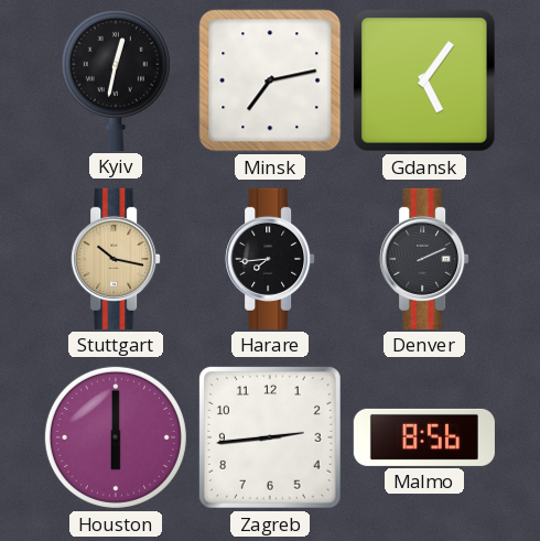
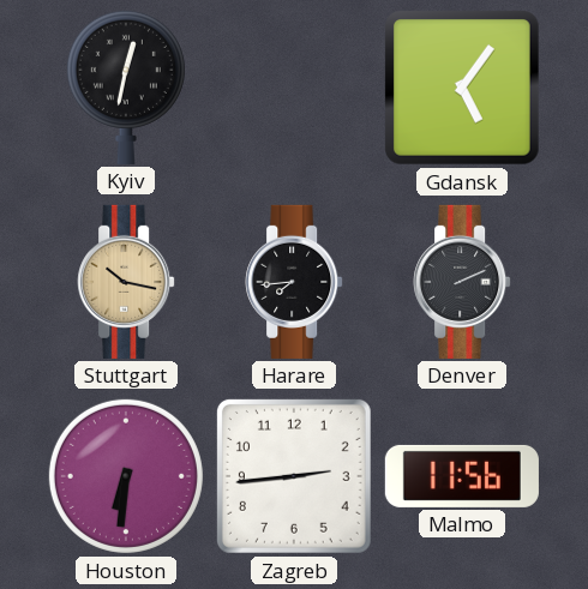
Minsk: 7:13 -> none (270, 80)
Houston: 6:00 -> 6:31 (126, 476)
Malmo: 8:56 -> 11:56 (462, 476)
